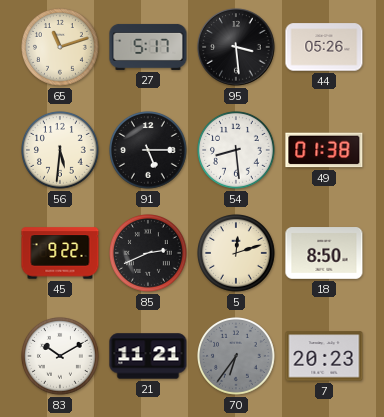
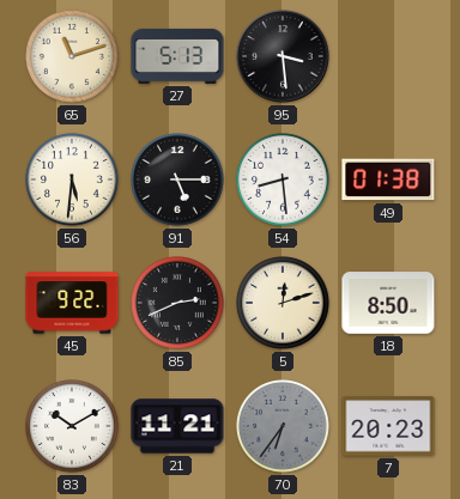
27: 5:17 -> 5:13 (177, 56)
44: 05:26 -> none (324, 47)
